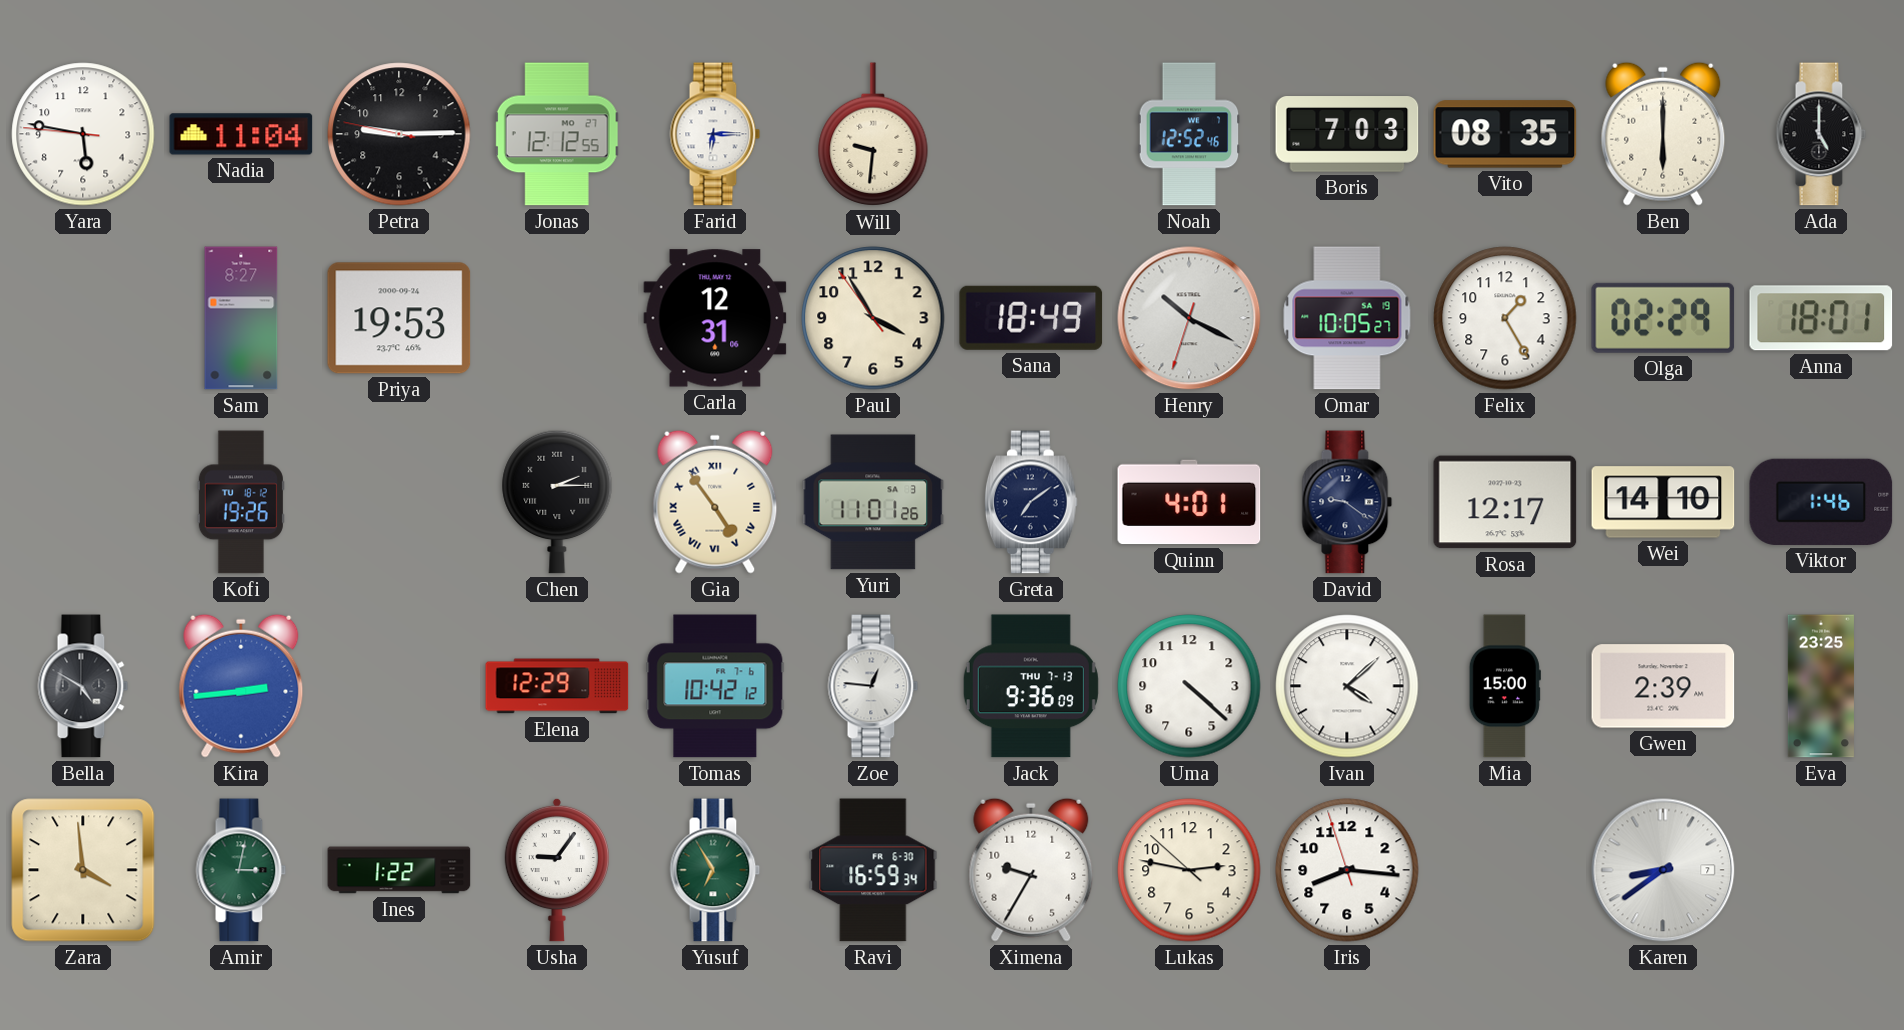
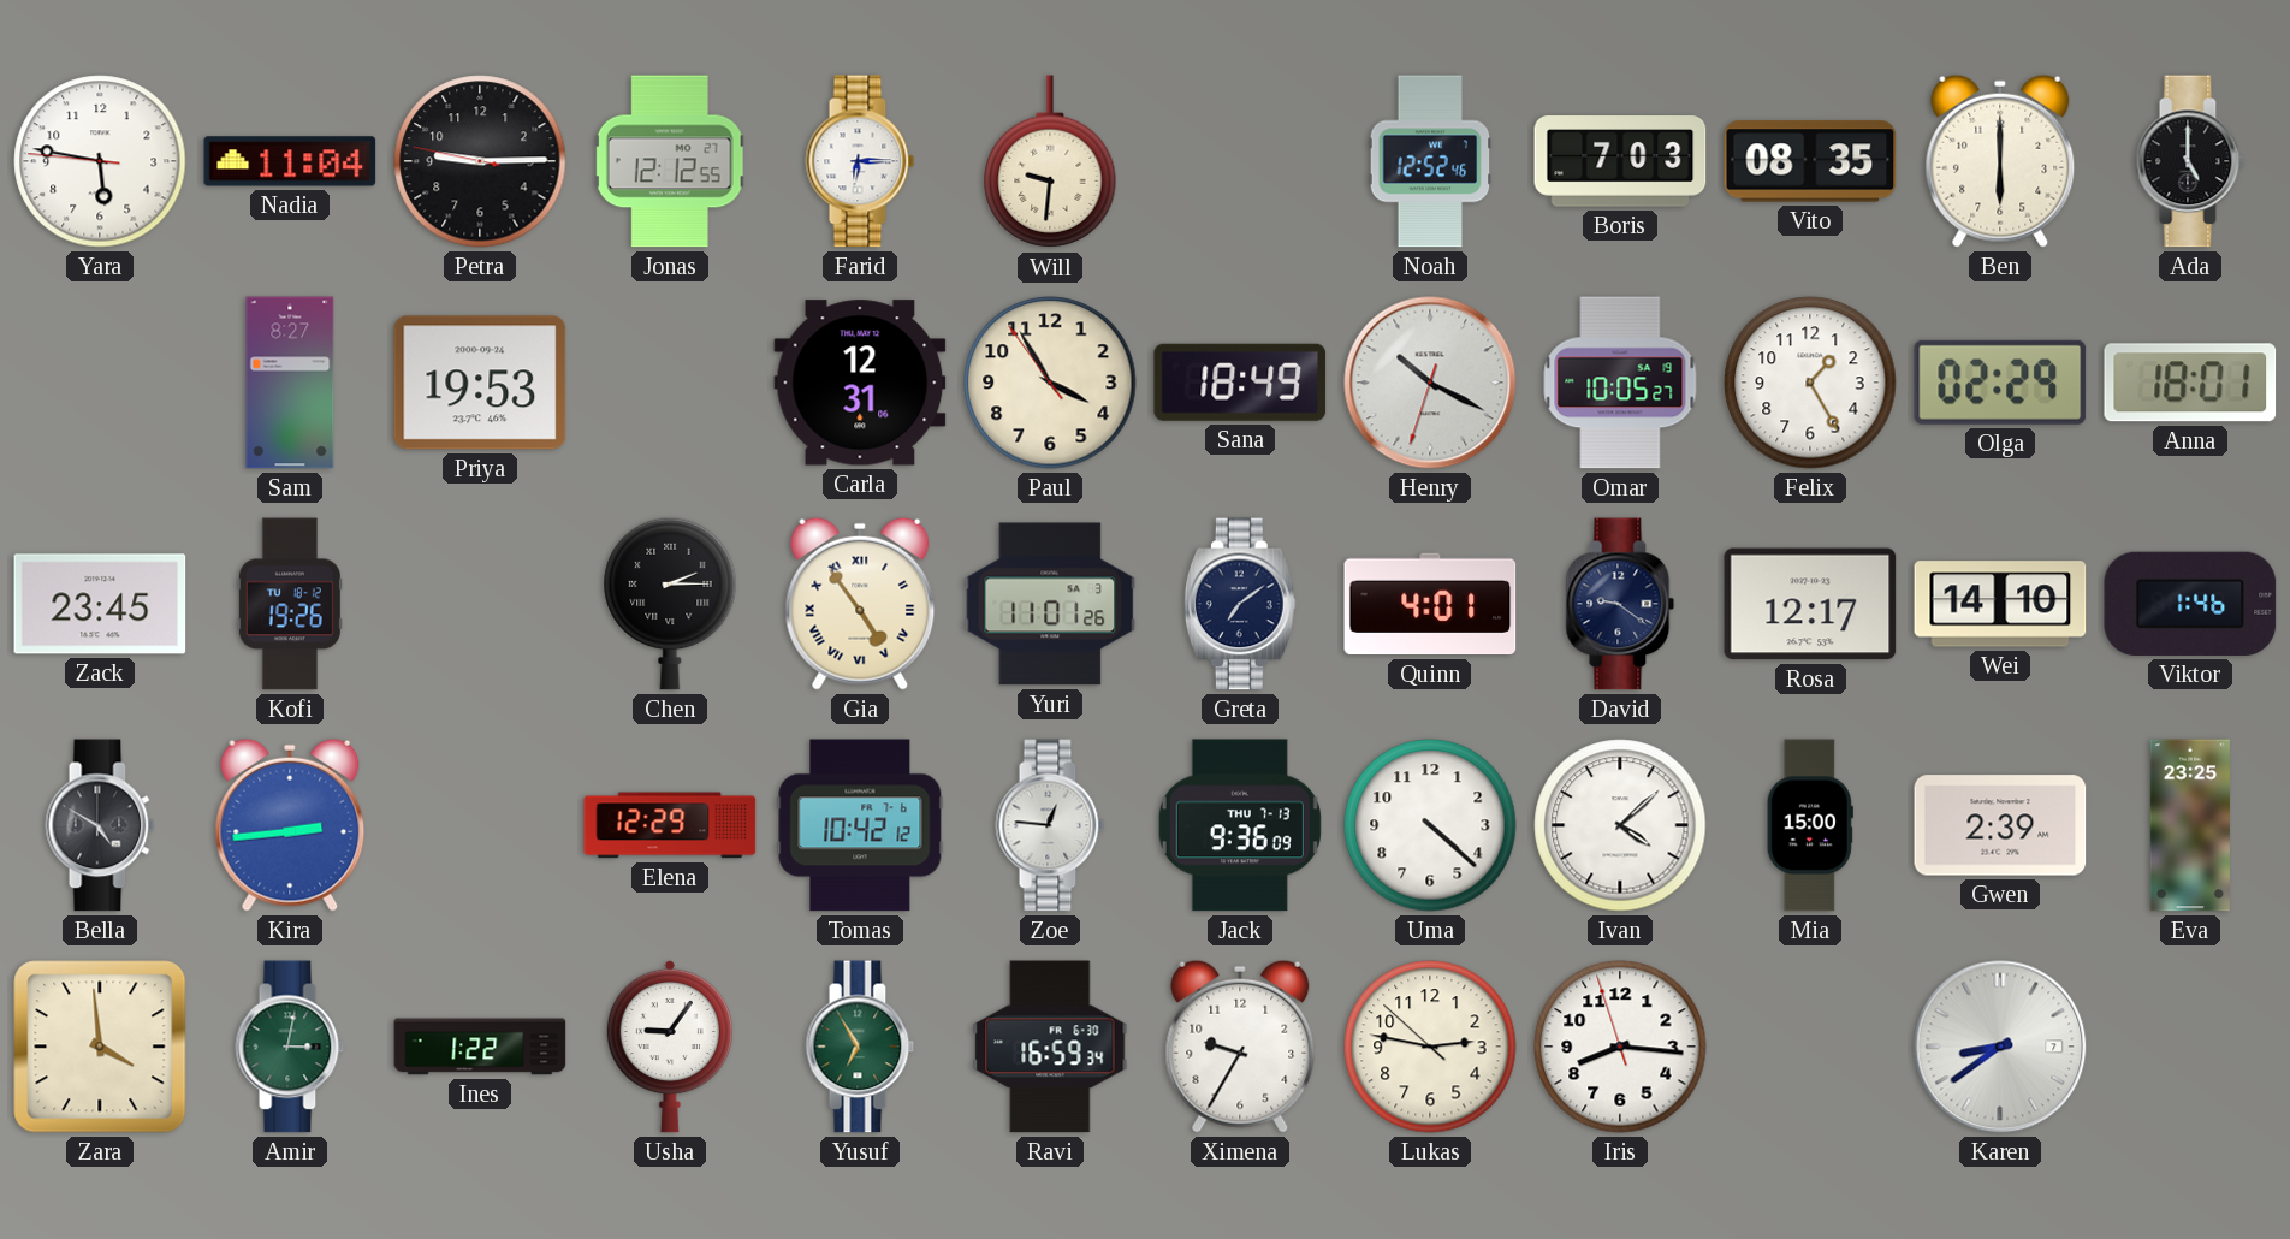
Zack: none -> 23:45 (100, 604)
